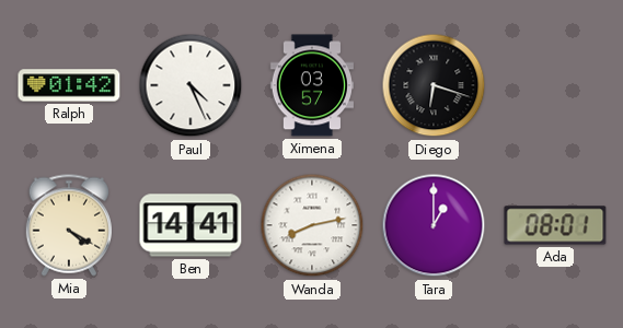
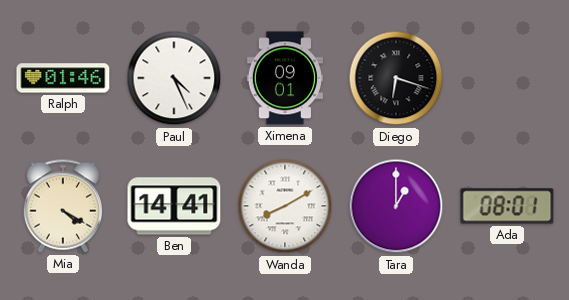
Ralph: 01:42 -> 01:46 (63, 78)
Ximena: 03:57 -> 09:01 (284, 78)
Wanda: 8:13 -> 8:10 (285, 206)
